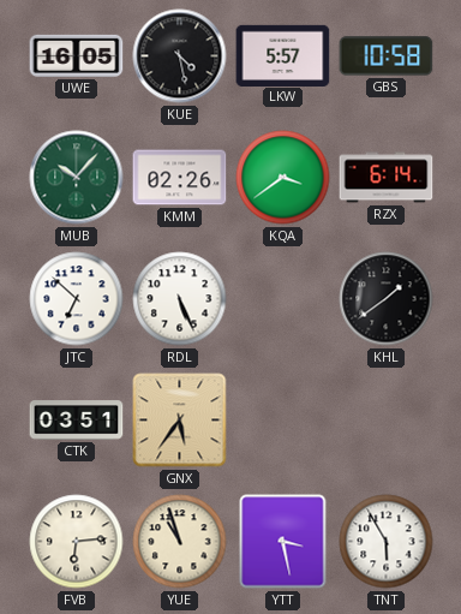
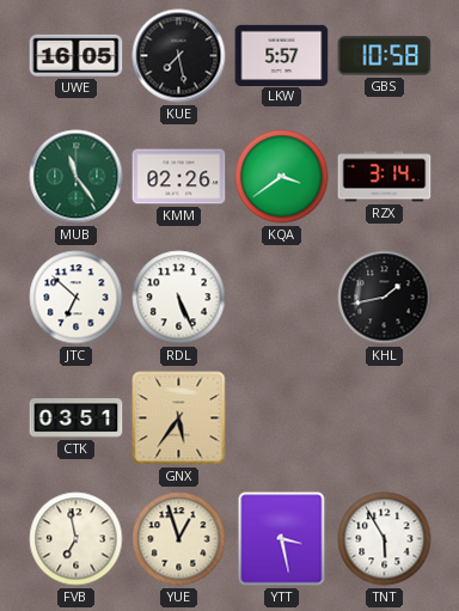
KUE: 4:28 -> 7:28 (179, 56)
MUB: 10:07 -> 11:24 (76, 177)
RZX: 6:14 -> 3:14 (385, 177)
KHL: 1:39 -> 1:43 (385, 298)
FVB: 6:14 -> 6:58 (76, 539)
YUE: 10:57 -> 12:57 (179, 539)
